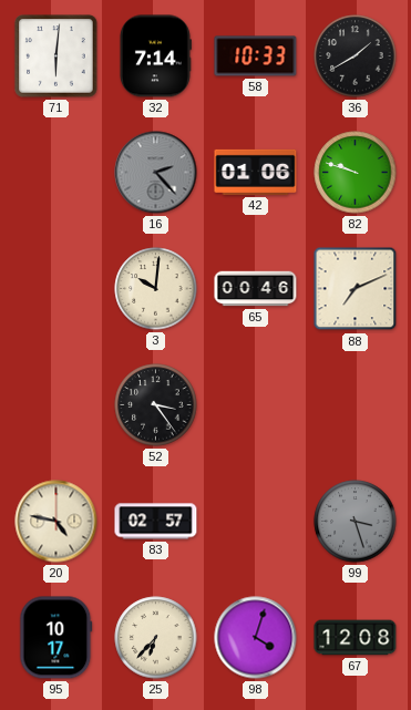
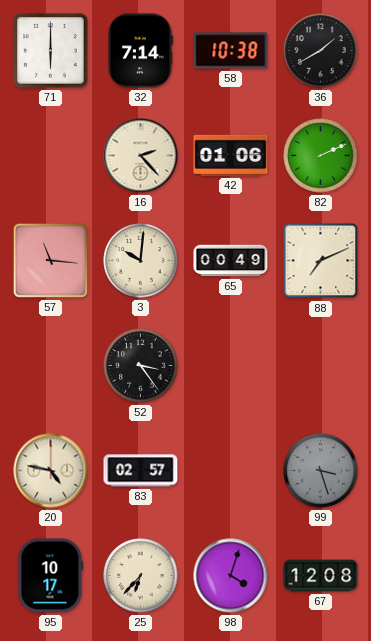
71: 6:01 -> 6:00 (51, 51)
58: 10:33 -> 10:38 (231, 51)
16 dial: grey -> cream (141, 156)
82: 9:48 -> 2:11 (321, 156)
57: none -> 11:16 (50, 260)
65: 00:46 -> 00:49 (231, 261)
